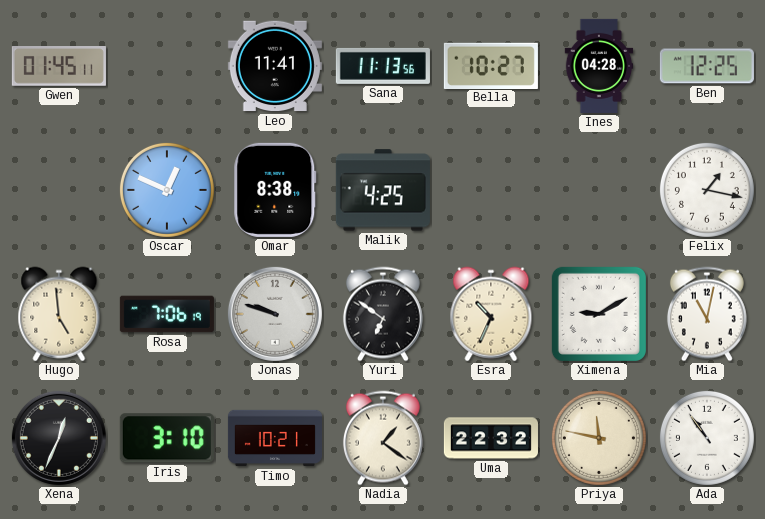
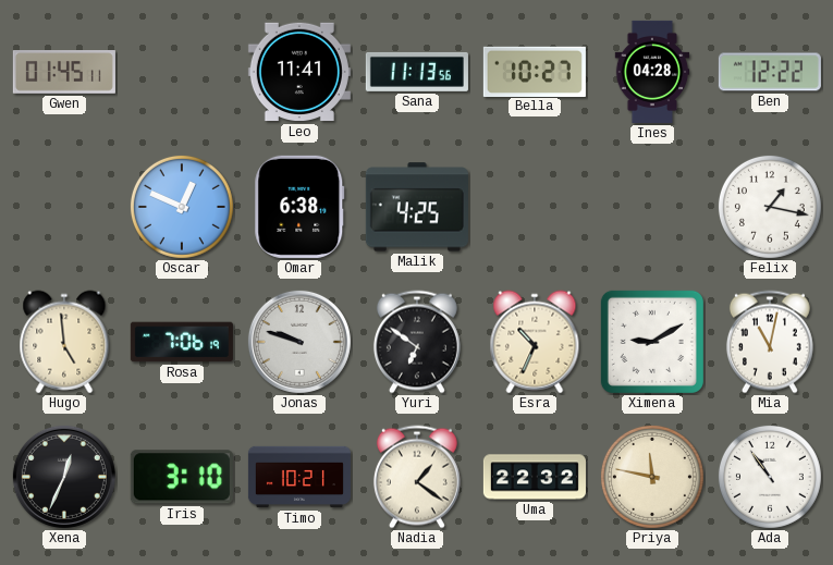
Ben: 12:25 -> 12:22 (770, 72)
Omar: 8:38 -> 6:38 (299, 207)
